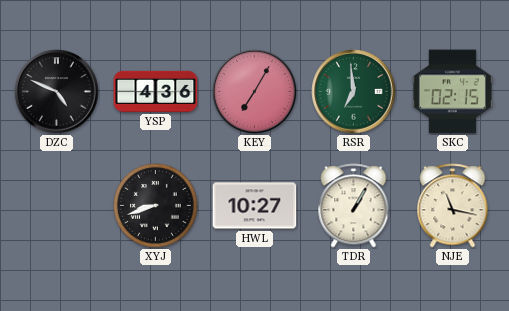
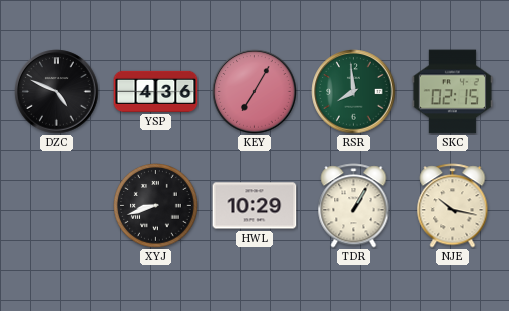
RSR: 6:59 -> 7:59 (354, 92)
HWL: 10:27 -> 10:29 (255, 206)
NJE: 11:17 -> 10:17 (453, 206)
